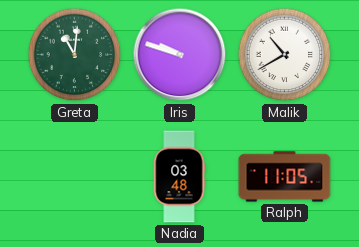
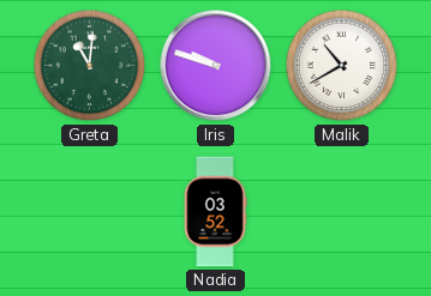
Nadia: 03:48 -> 03:52 (215, 212)
Ralph: 11:05 -> none (285, 177)
